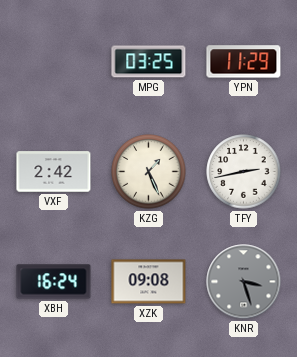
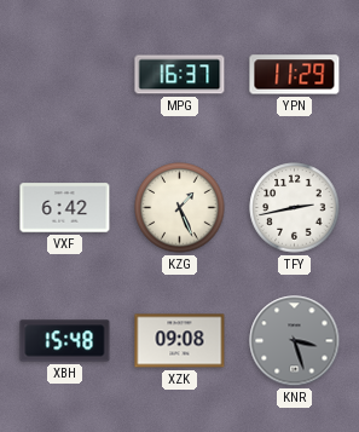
MPG: 03:25 -> 16:37 (180, 75)
VXF: 2:42 -> 6:42 (65, 208)
XBH: 16:24 -> 15:48 (65, 341)
